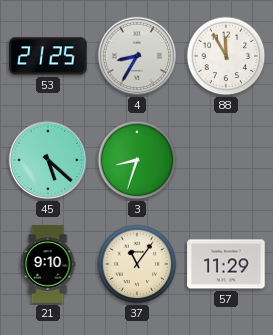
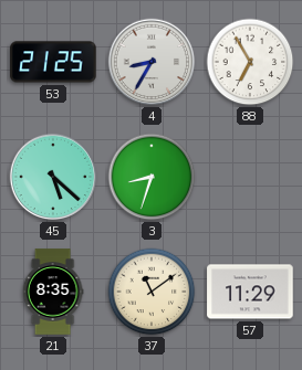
88: 11:55 -> 6:55 (250, 62)
21: 9:10 -> 8:35 (53, 292)
37: 11:06 -> 11:09 (152, 292)
